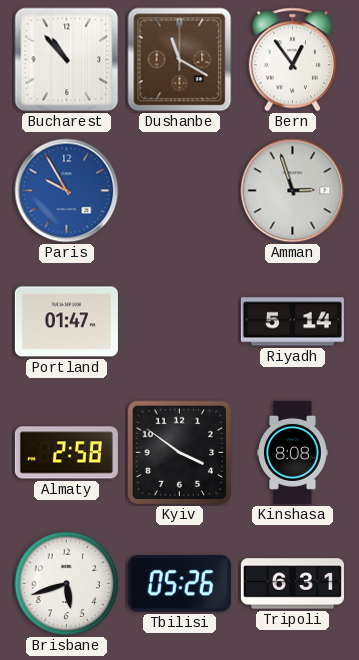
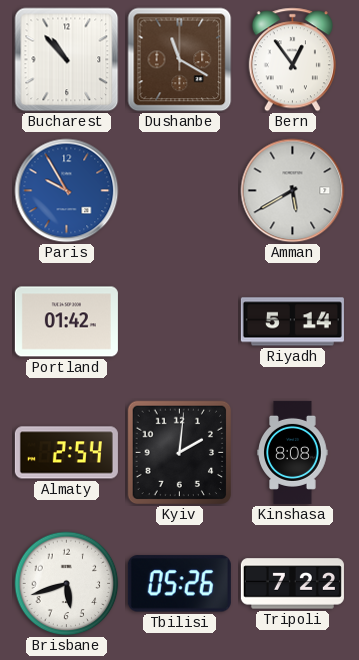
Amman: 2:57 -> 5:40 (293, 191)
Portland: 01:47 -> 01:42 (66, 322)
Almaty: 2:58 -> 2:54 (66, 453)
Kyiv: 3:51 -> 2:01 (180, 453)
Tripoli: 6:31 -> 7:22 (292, 584)
